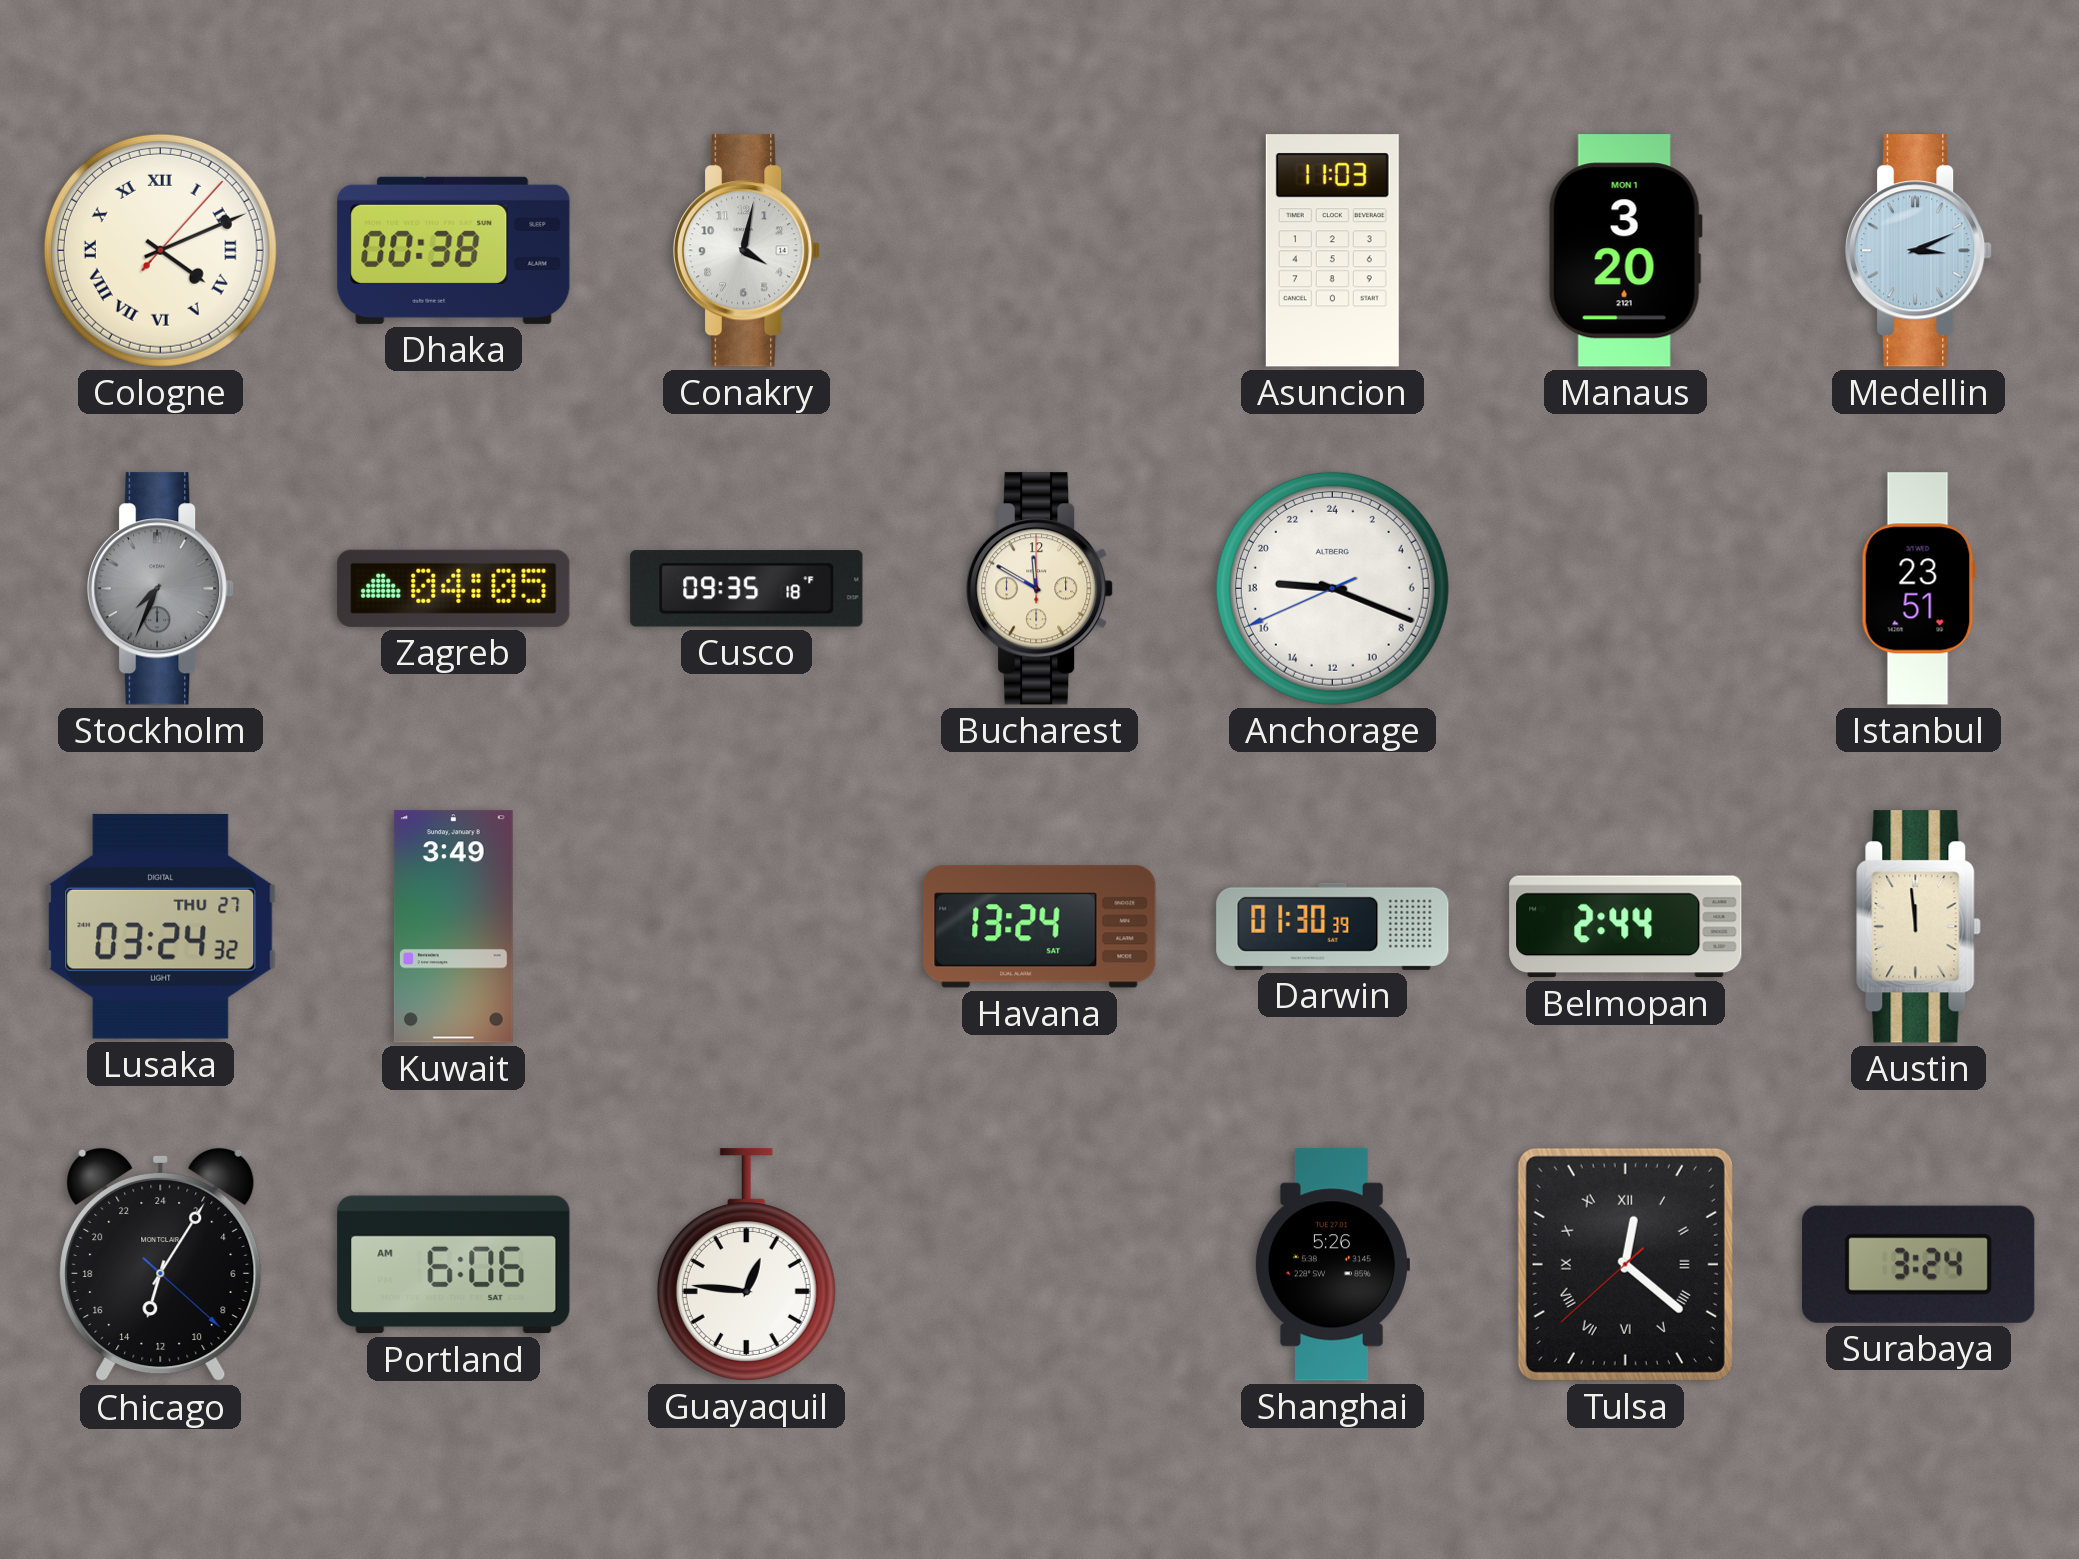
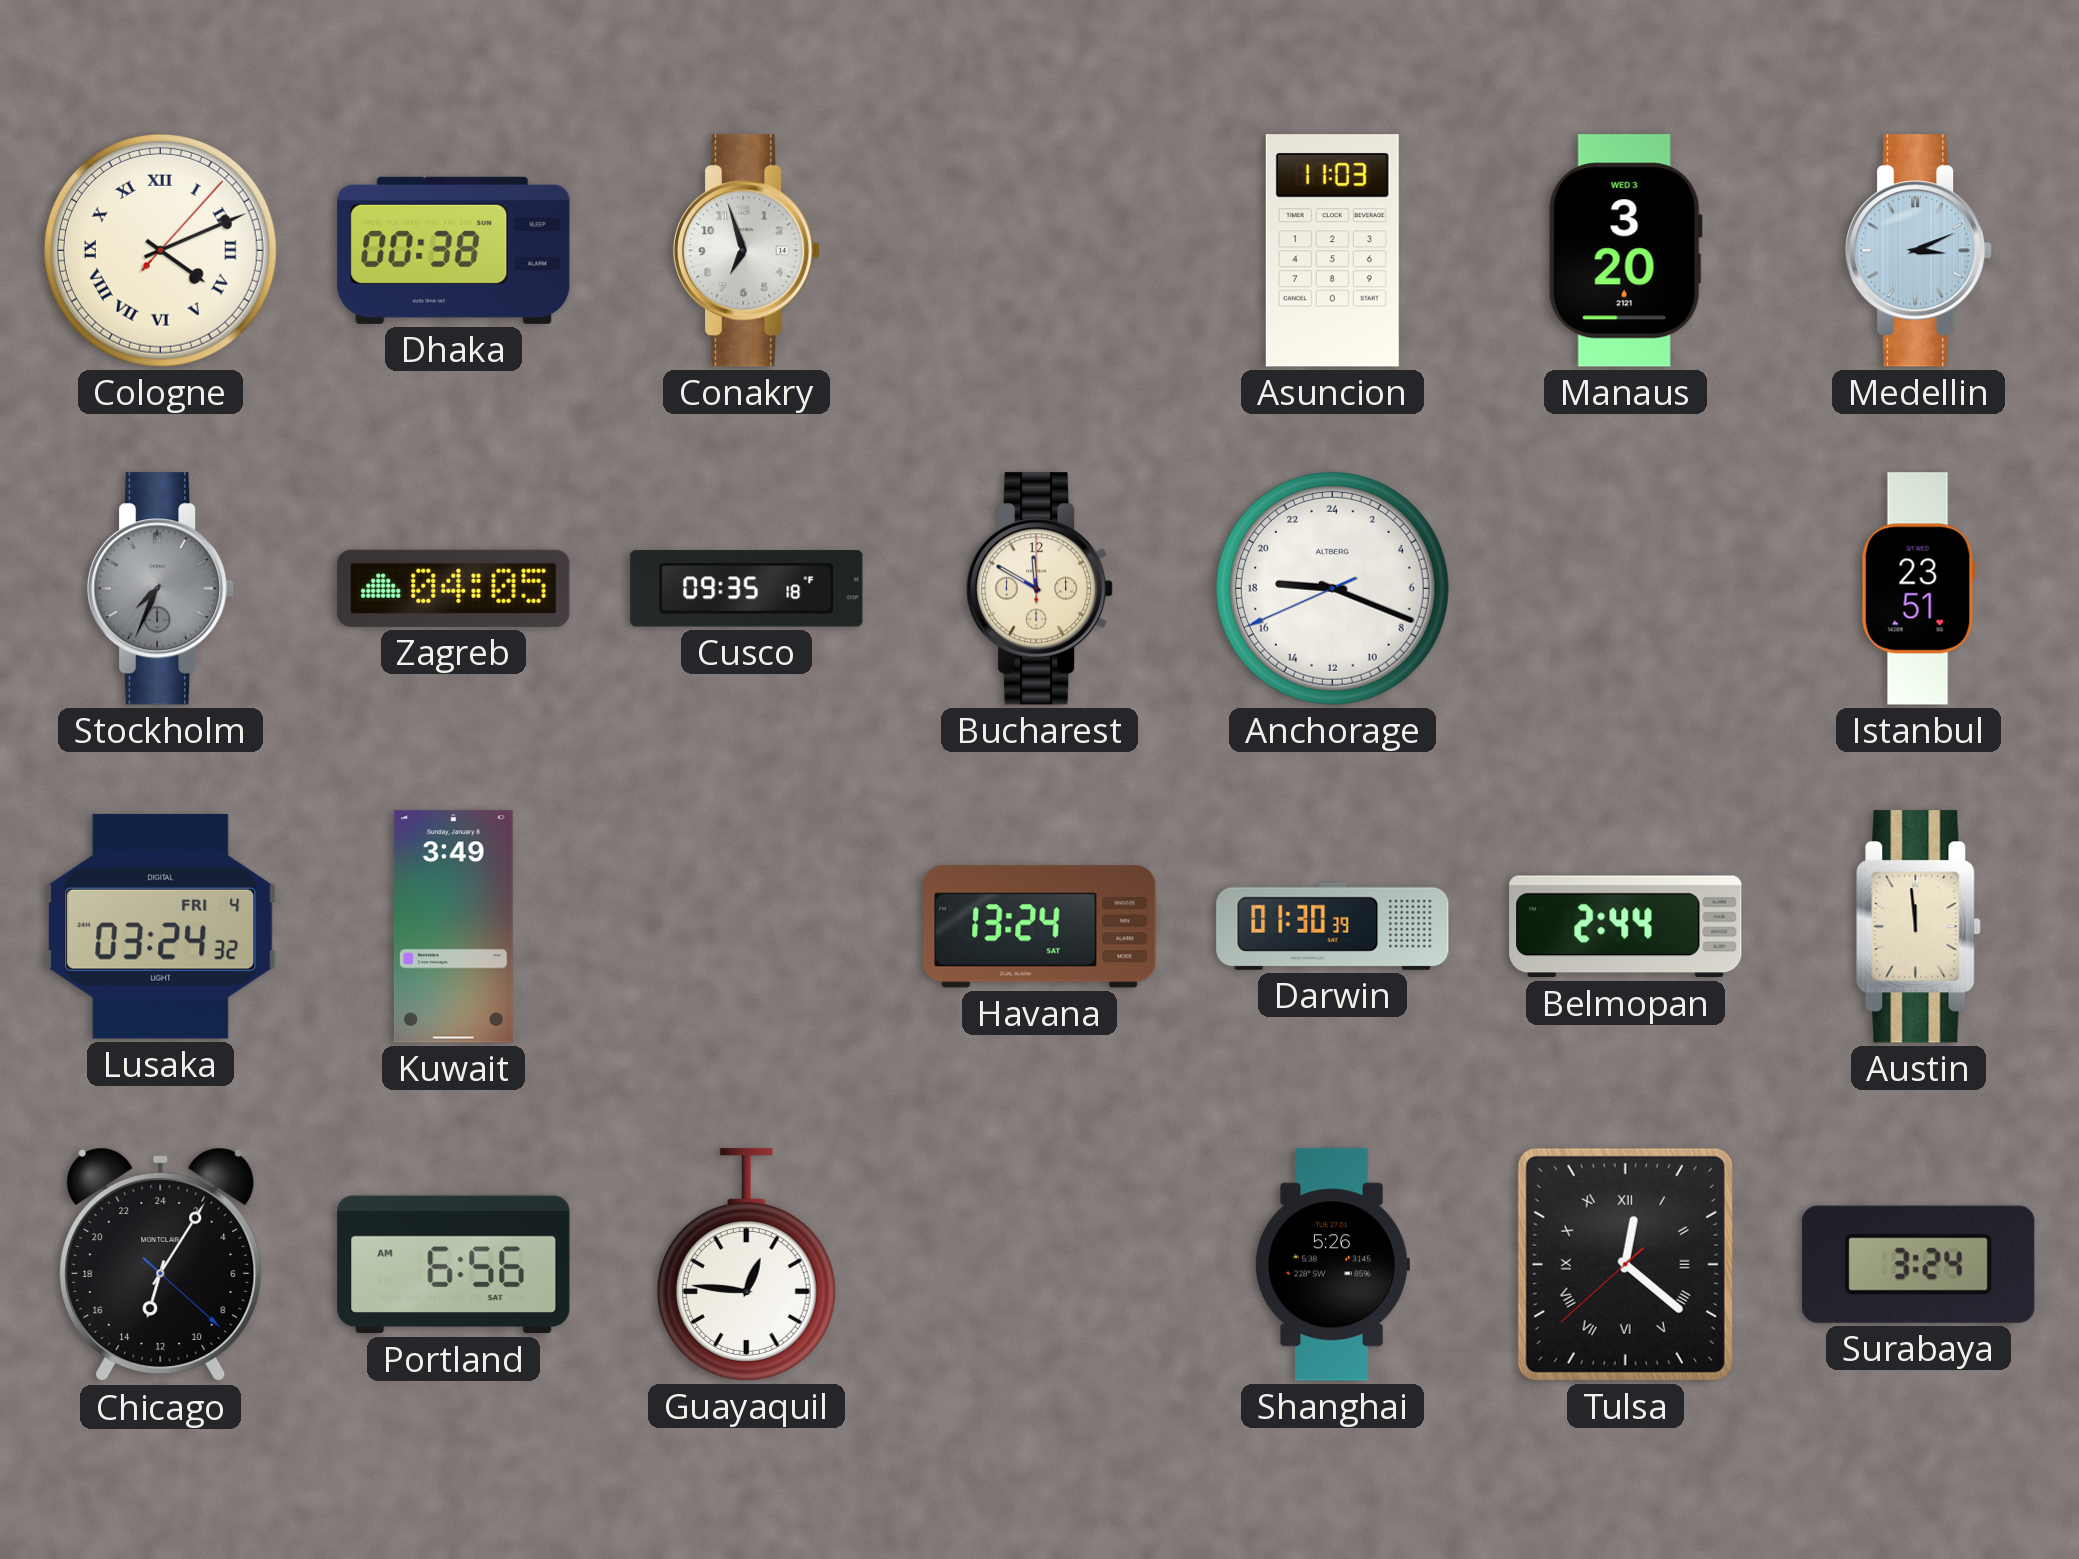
Conakry: 4:02 -> 6:57 (748, 251)
Manaus date: MON 1 -> WED 3 (1625, 251)
Lusaka date: THU 27 -> FRI 4 (161, 926)
Portland: 6:06 -> 6:56 (454, 1265)
